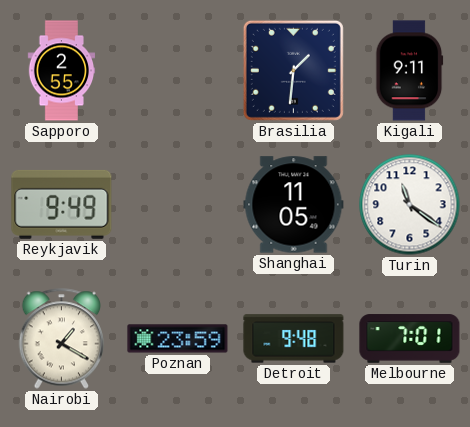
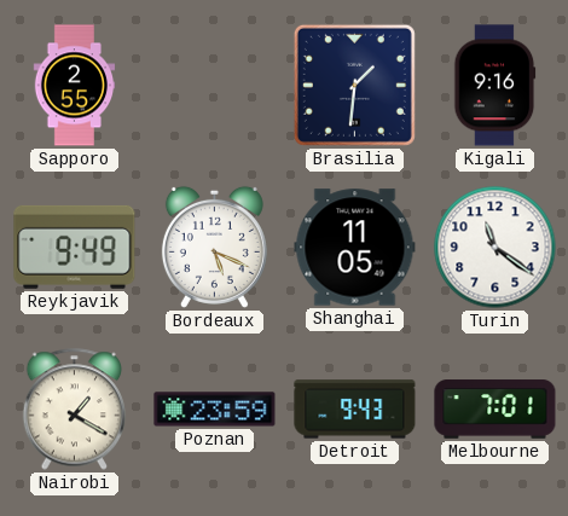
Kigali: 9:11 -> 9:16 (495, 86)
Bordeaux: none -> 5:19 (214, 247)
Detroit: 9:48 -> 9:43 (355, 410)
